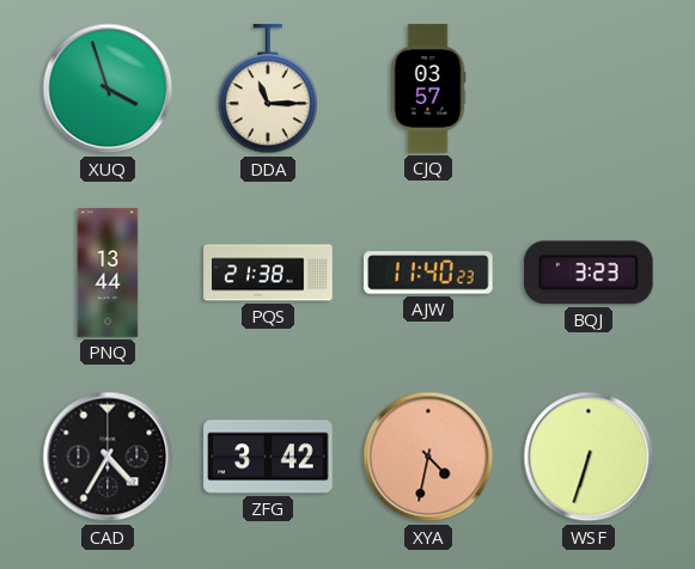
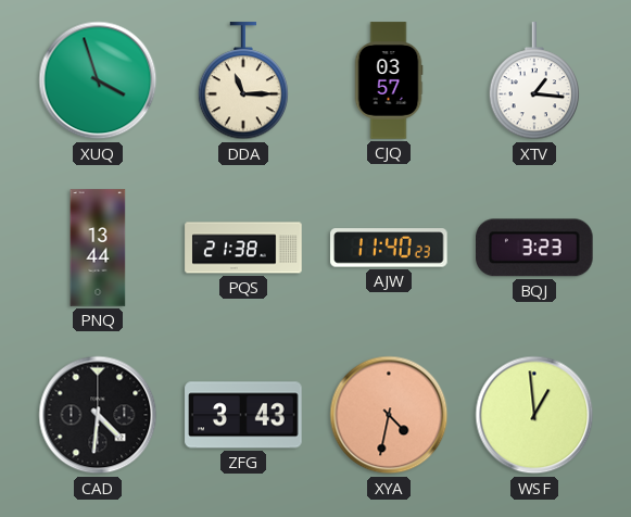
XTV: none -> 1:16 (534, 81)
CAD: 4:35 -> 4:31 (98, 415)
ZFG: 3:42 -> 3:43 (243, 415)
WSF: 6:33 -> 12:59 (534, 415)
